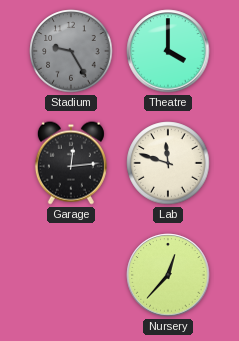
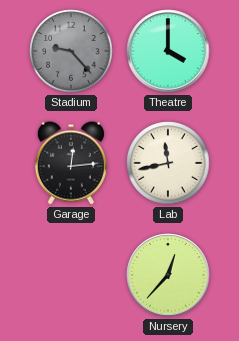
Stadium: 9:25 -> 9:23 (71, 51)
Lab: 11:48 -> 11:43 (168, 163)
